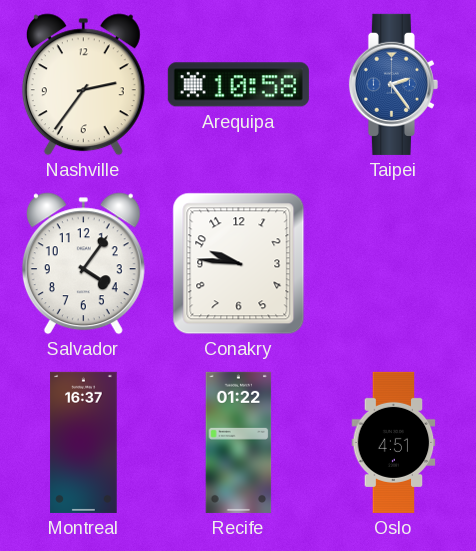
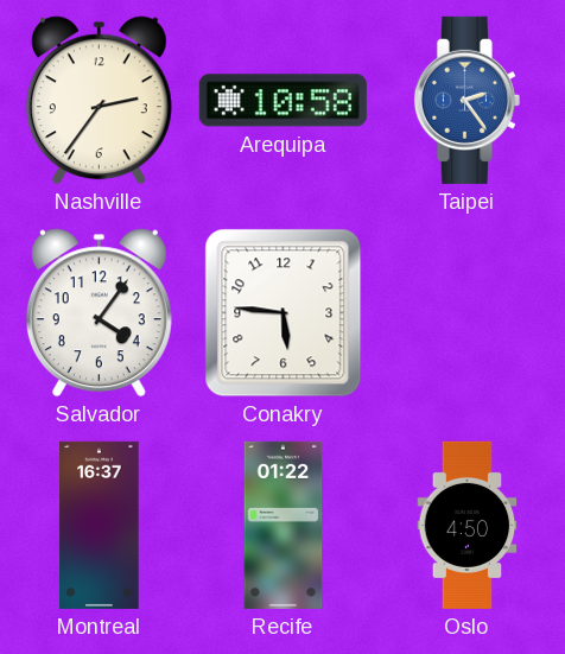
Conakry: 9:46 -> 5:46 (284, 313)
Oslo: 4:51 -> 4:50 (468, 525)
